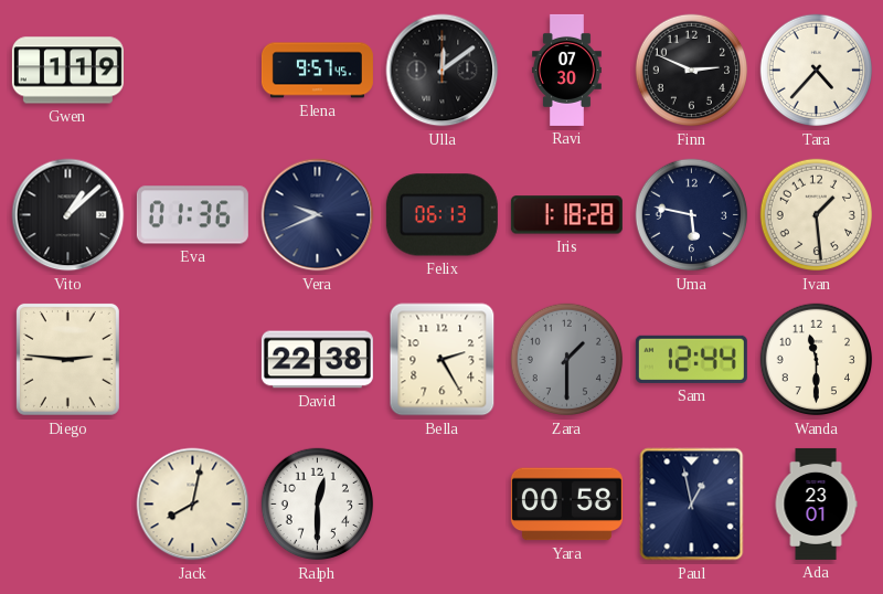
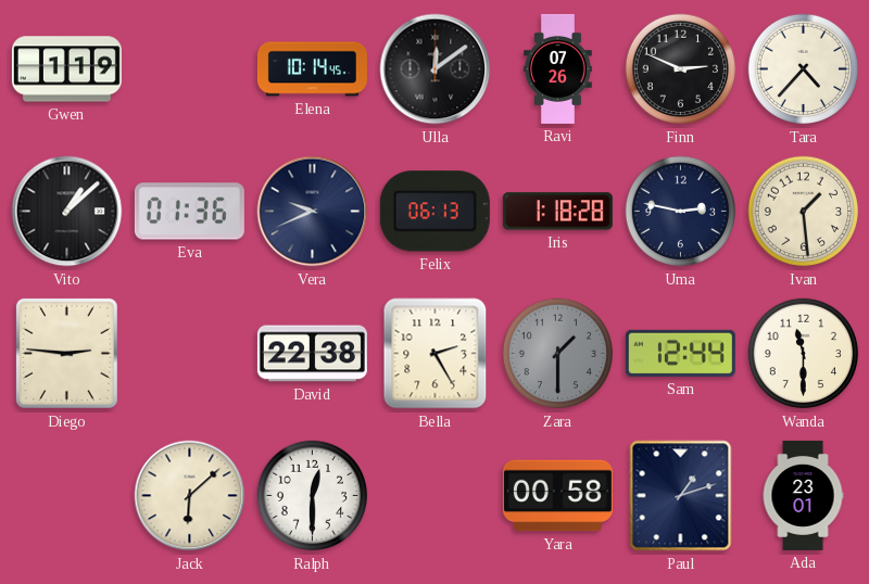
Elena: 9:57 -> 10:14 (312, 69)
Ravi: 07:30 -> 07:26 (557, 68)
Uma: 5:47 -> 2:47 (681, 212)
Jack: 8:02 -> 6:08 (190, 496)
Paul: 12:58 -> 1:12 (681, 496)
